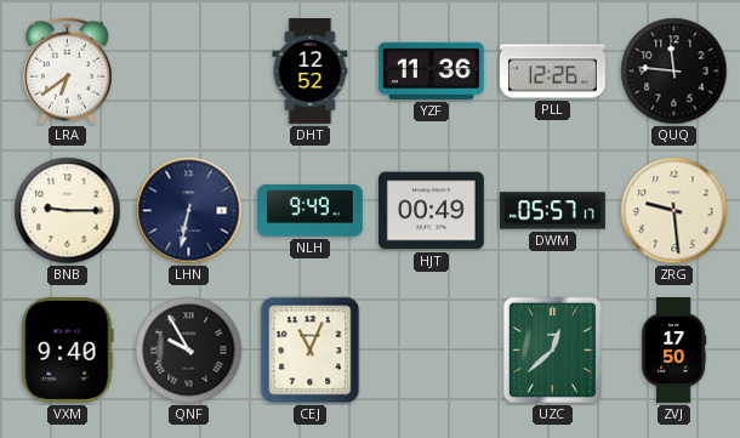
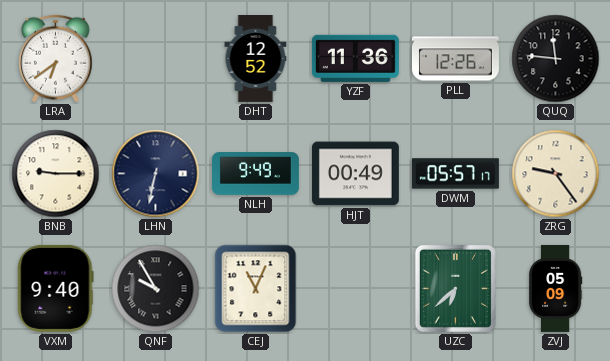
ZRG: 9:29 -> 9:24 (556, 174)
UZC: 12:38 -> 6:38 (455, 288)
ZVJ: 17:50 -> 05:09 (555, 288)
